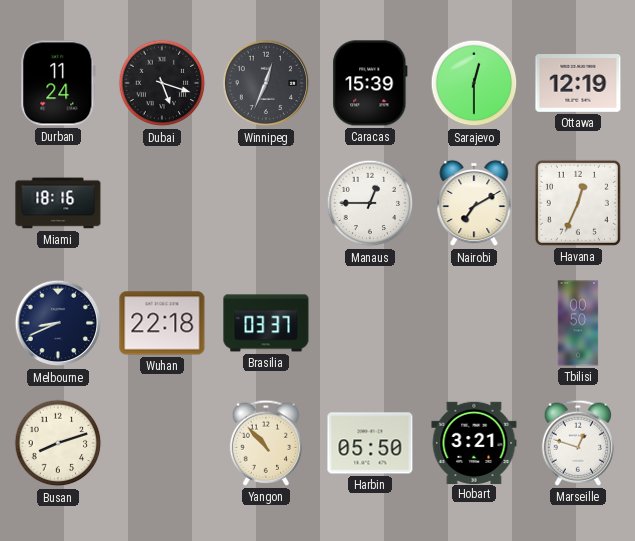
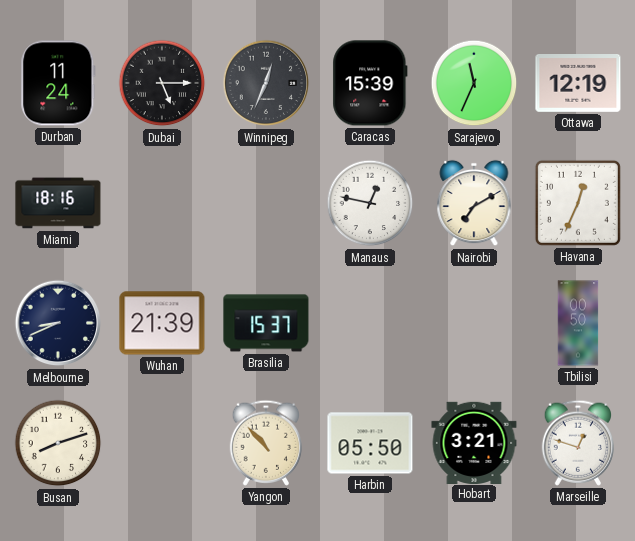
Dubai: 5:18 -> 5:15 (162, 83)
Sarajevo: 12:30 -> 11:34 (474, 83)
Manaus: 12:45 -> 12:47 (370, 203)
Wuhan: 22:18 -> 21:39 (162, 323)
Brasilia: 03:37 -> 15:37 (266, 323)
